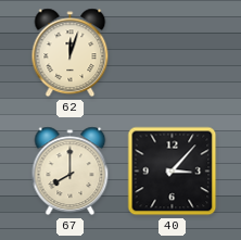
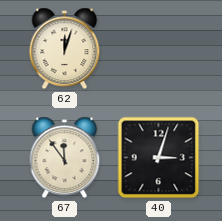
67: 8:00 -> 11:54 (65, 158)
40: 3:07 -> 3:03 (159, 158)
